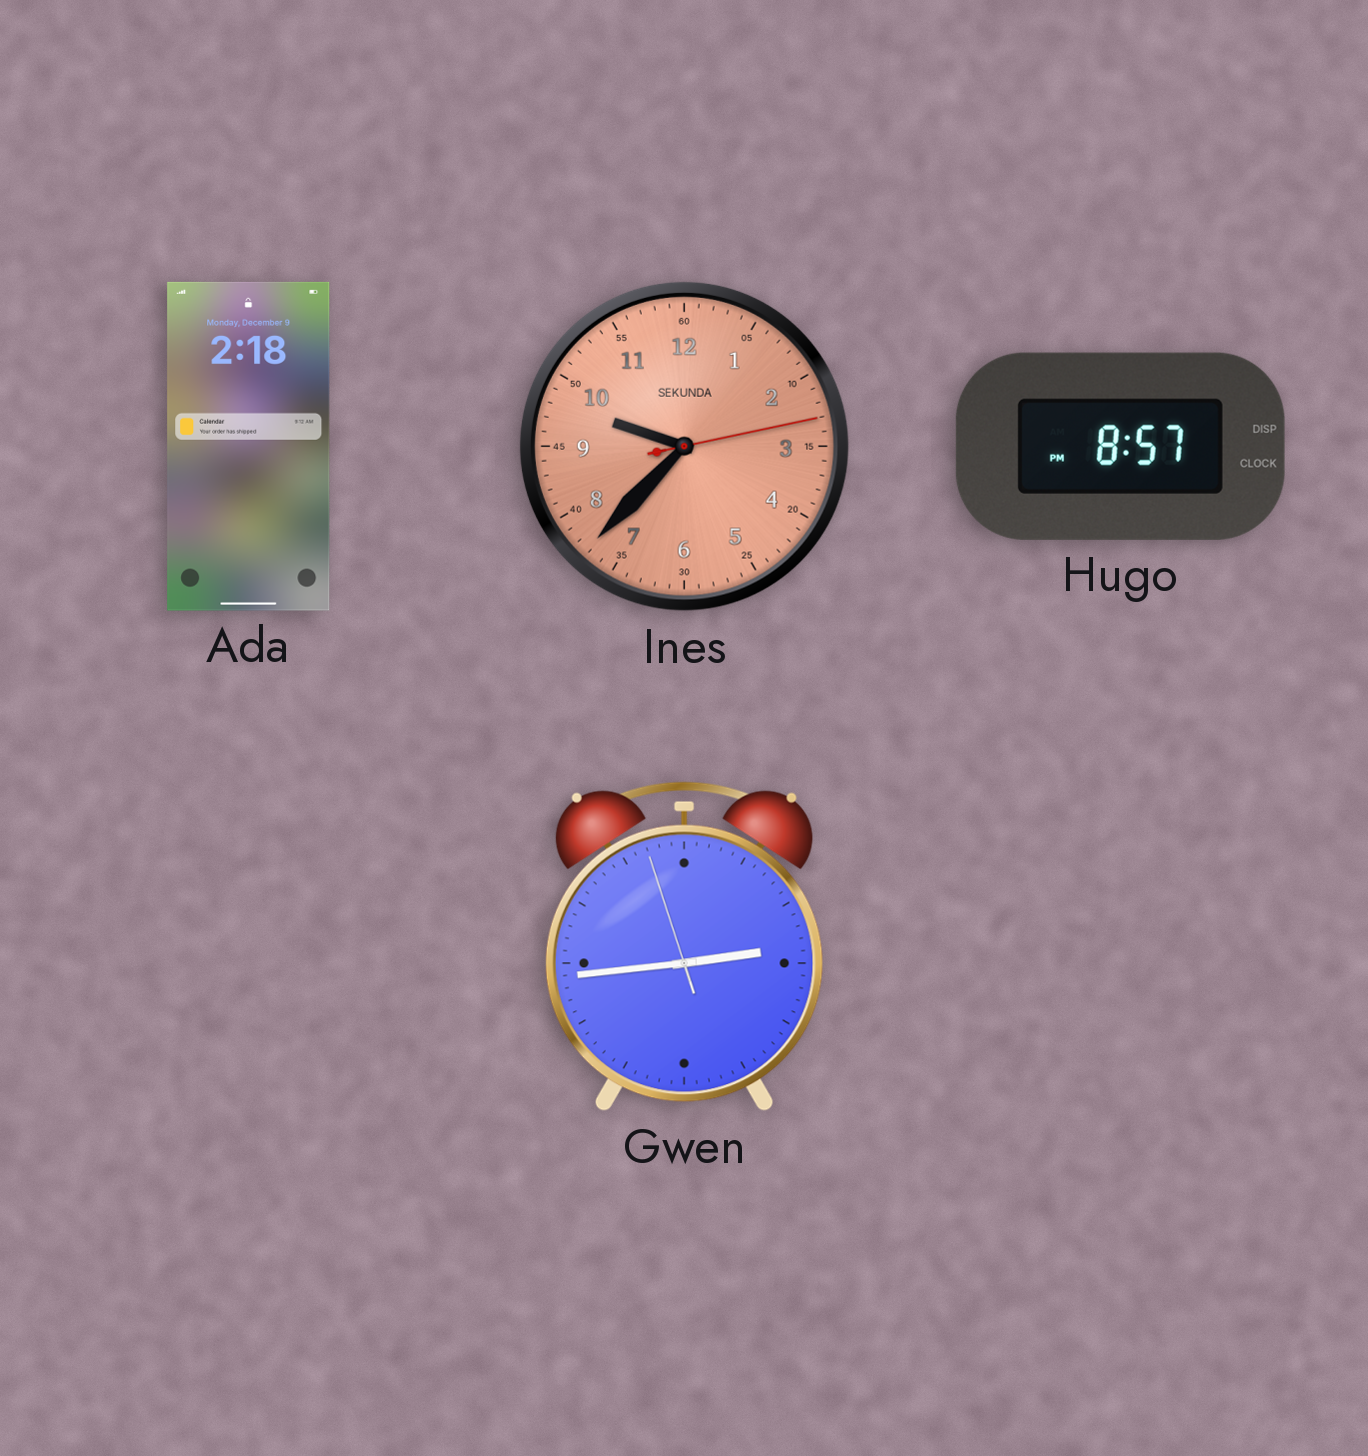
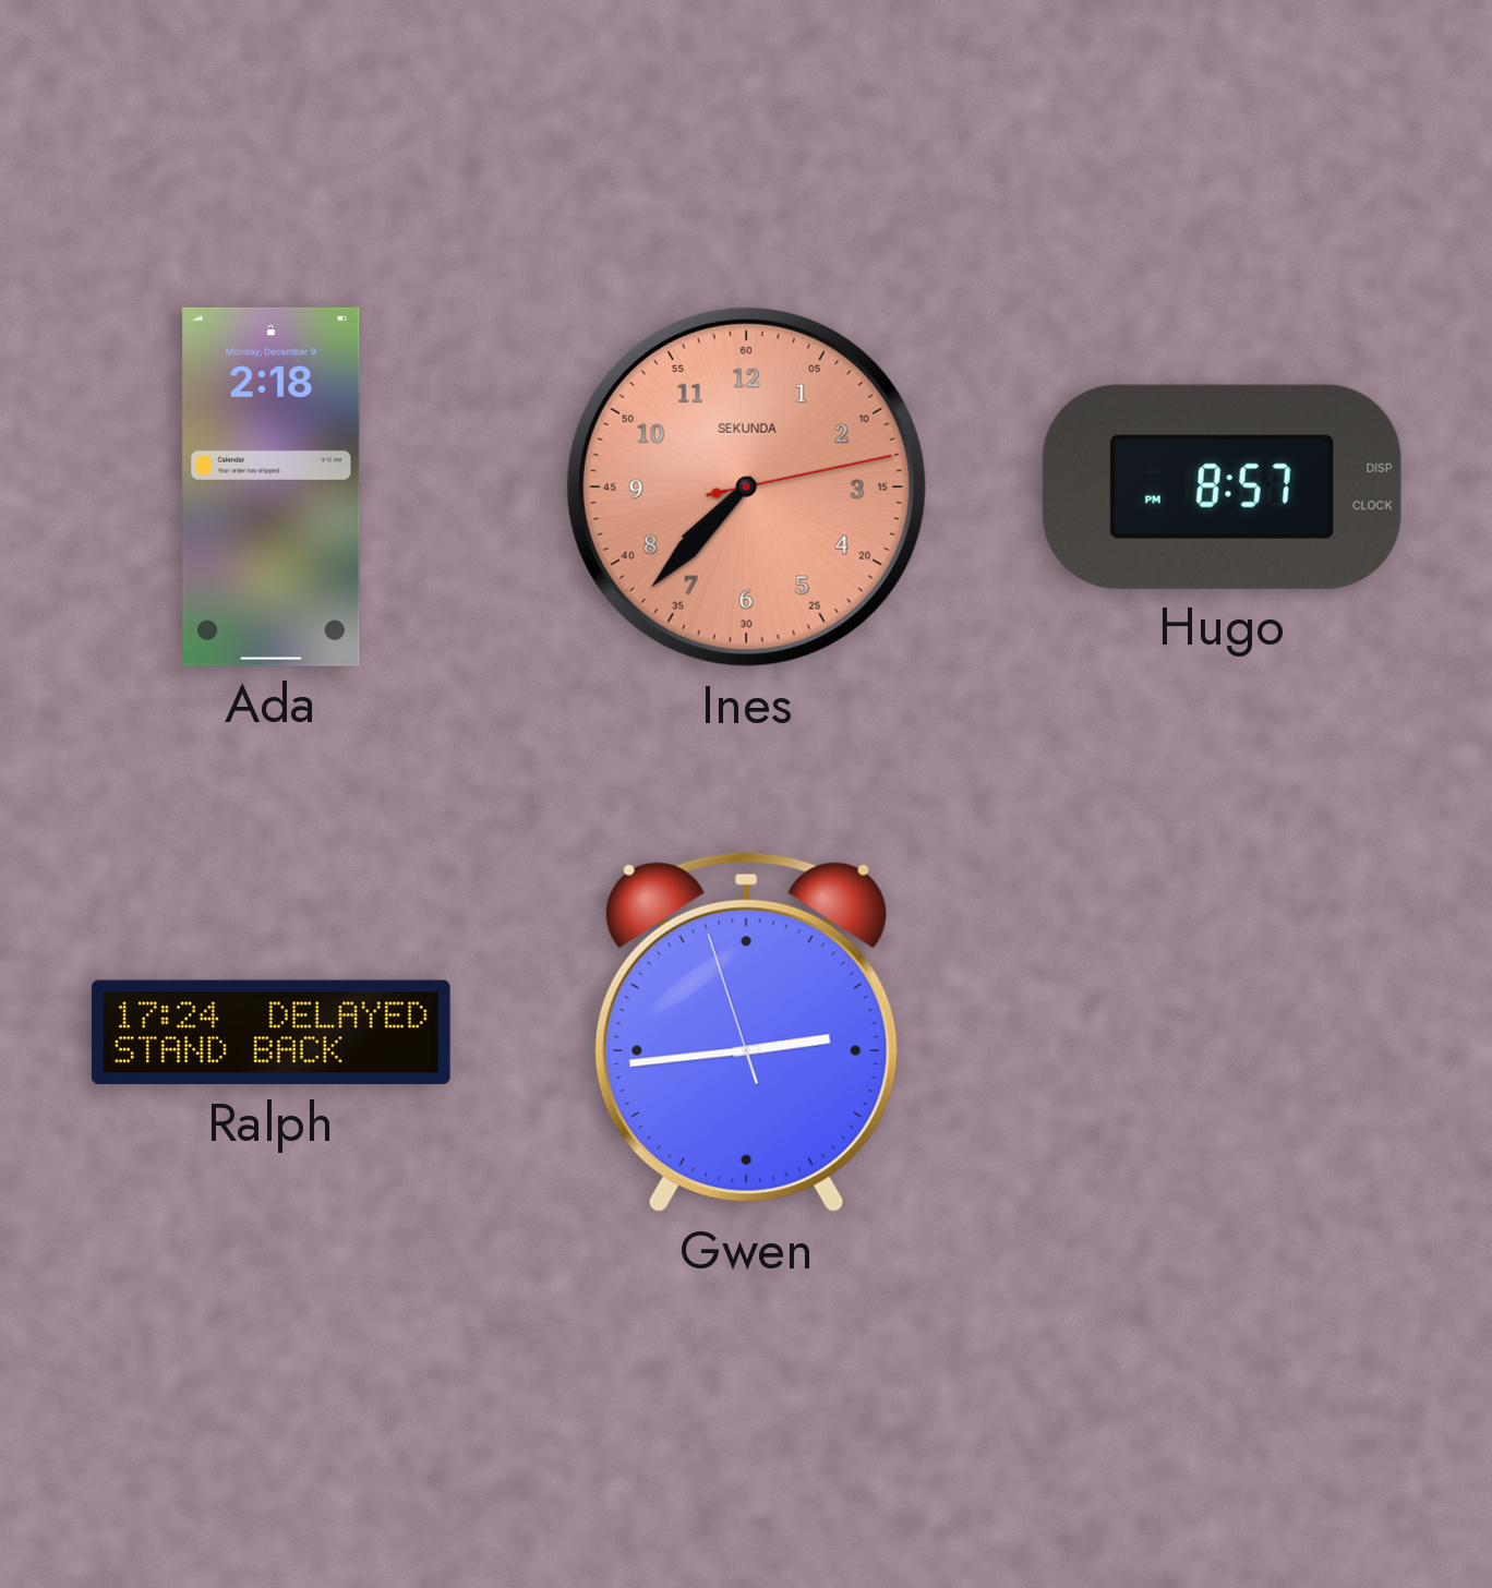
Ines: 9:37 -> 7:37 (746, 486)
Ralph: none -> 17:24 (270, 1033)
